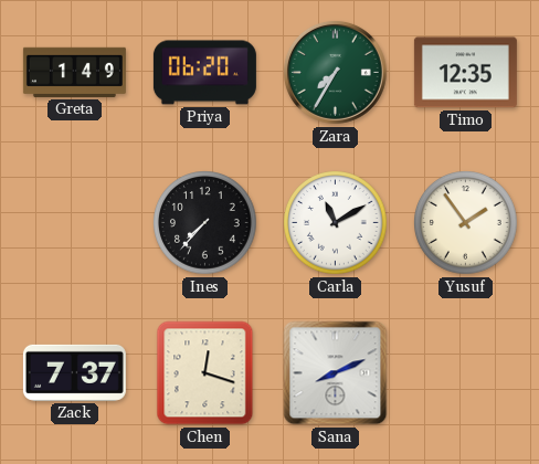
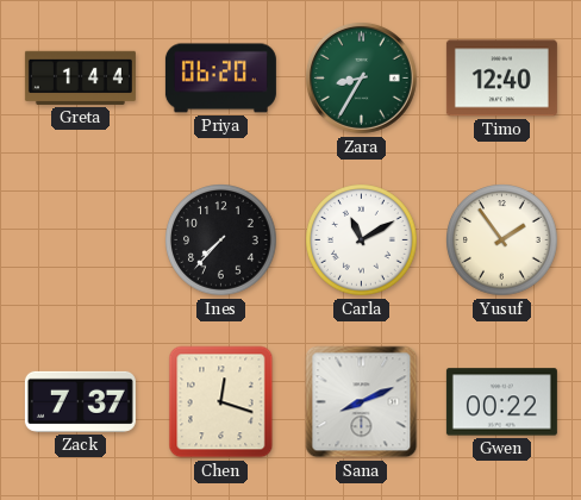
Greta: 1:49 -> 1:44 (80, 77)
Zara: 7:35 -> 8:35 (361, 77)
Timo: 12:35 -> 12:40 (501, 79)
Gwen: none -> 00:22 (501, 402)
